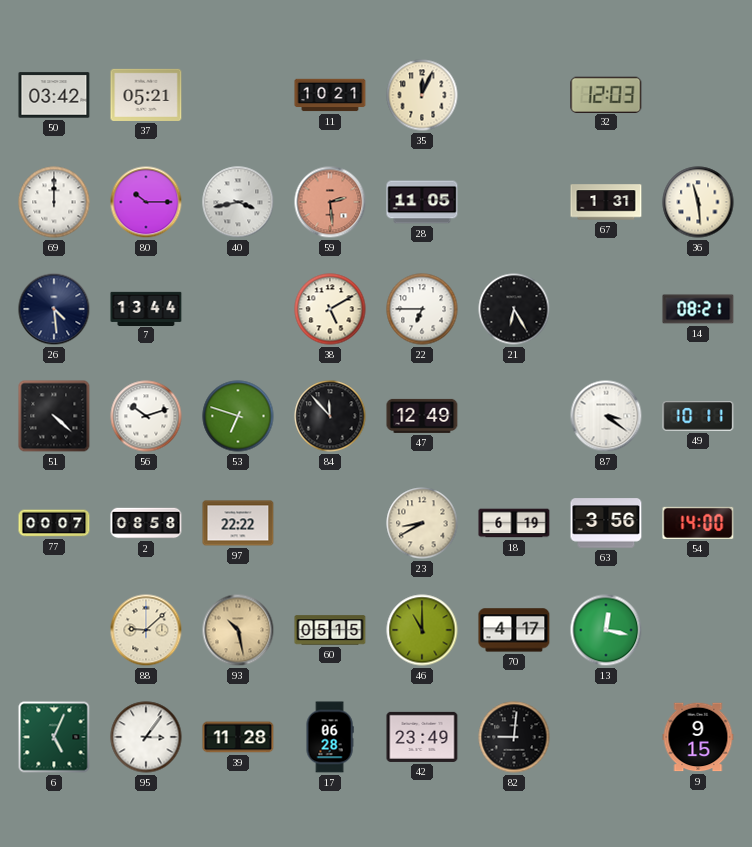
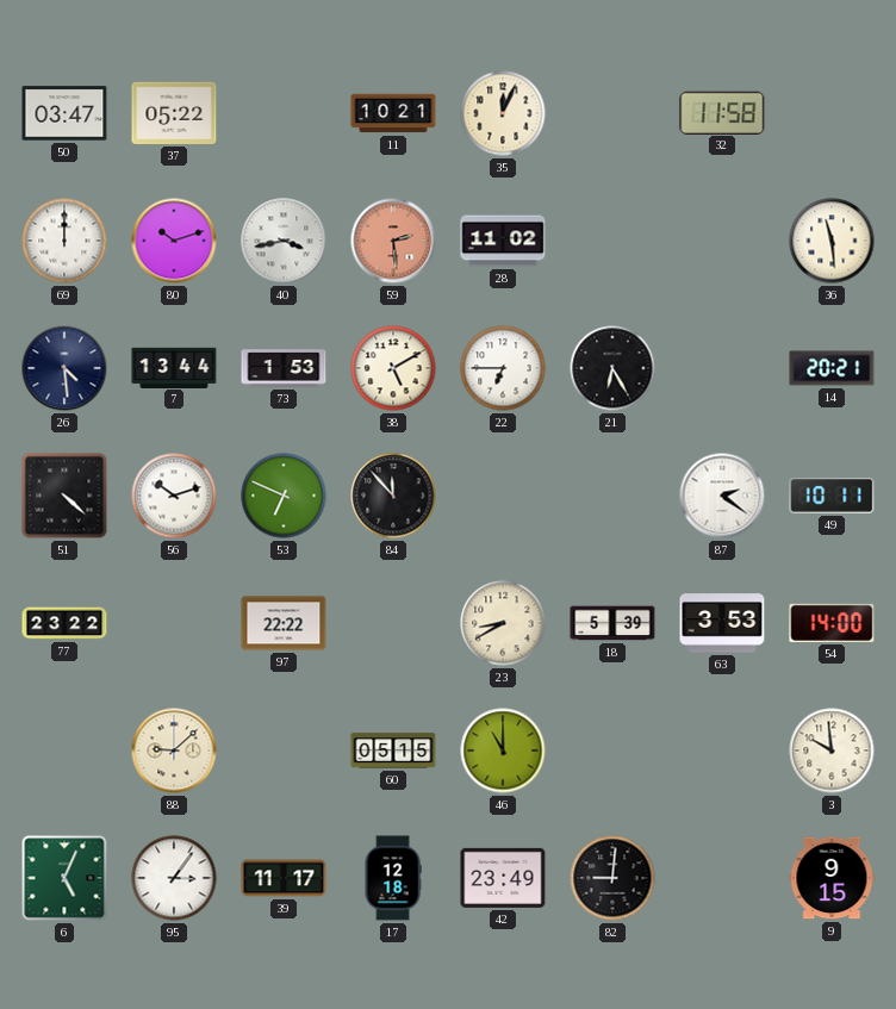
50: 03:42 -> 03:47 (64, 113)
37: 05:21 -> 05:22 (174, 113)
32: 12:03 -> 11:58 (722, 112)
80: 10:15 -> 10:12 (174, 241)
28: 11:05 -> 11:02 (503, 241)
67: 1:31 -> none (606, 202)
73: none -> 1:53 (284, 368)
14: 08:21 -> 20:21 (832, 368)
53: 6:48 -> 6:49 (284, 496)
47: 12:49 -> none (422, 416)
87: 3:21 -> 2:21 (722, 496)
77: 00:07 -> 23:22 (64, 623)
2: 08:58 -> none (146, 523)
18: 6:19 -> 5:39 (612, 623)
63: 3:56 -> 3:53 (722, 623)
93: 10:28 -> none (238, 630)
70: 4:17 -> none (514, 630)
13: 12:17 -> none (606, 630)
3: none -> 9:59 (832, 750)
39: 11:28 -> 11:17 (284, 878)
17: 06:28 -> 12:18 (393, 878)
